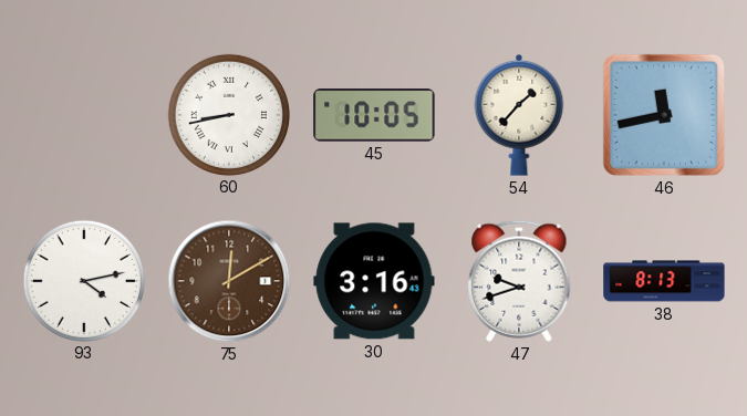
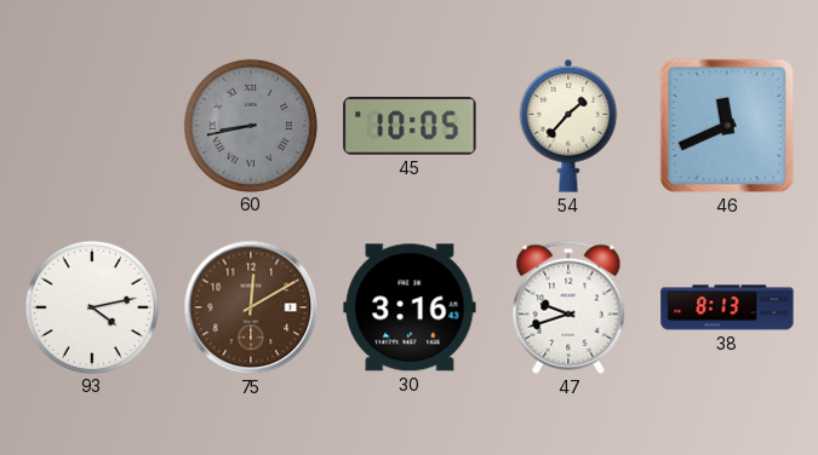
60 dial: white -> grey (250, 125)
46: 11:43 -> 11:41 (727, 126)
